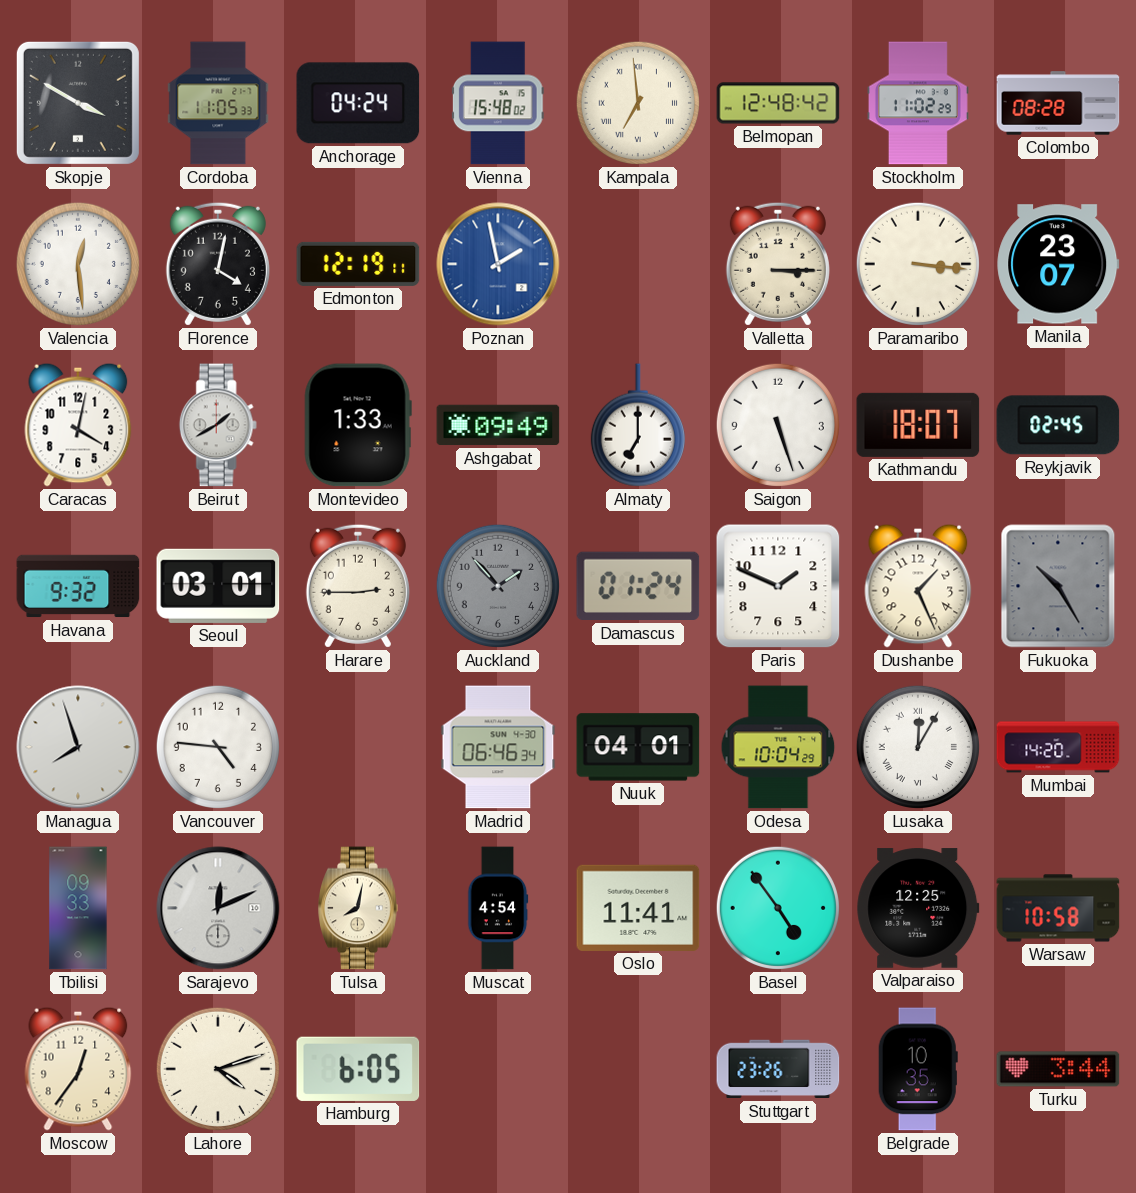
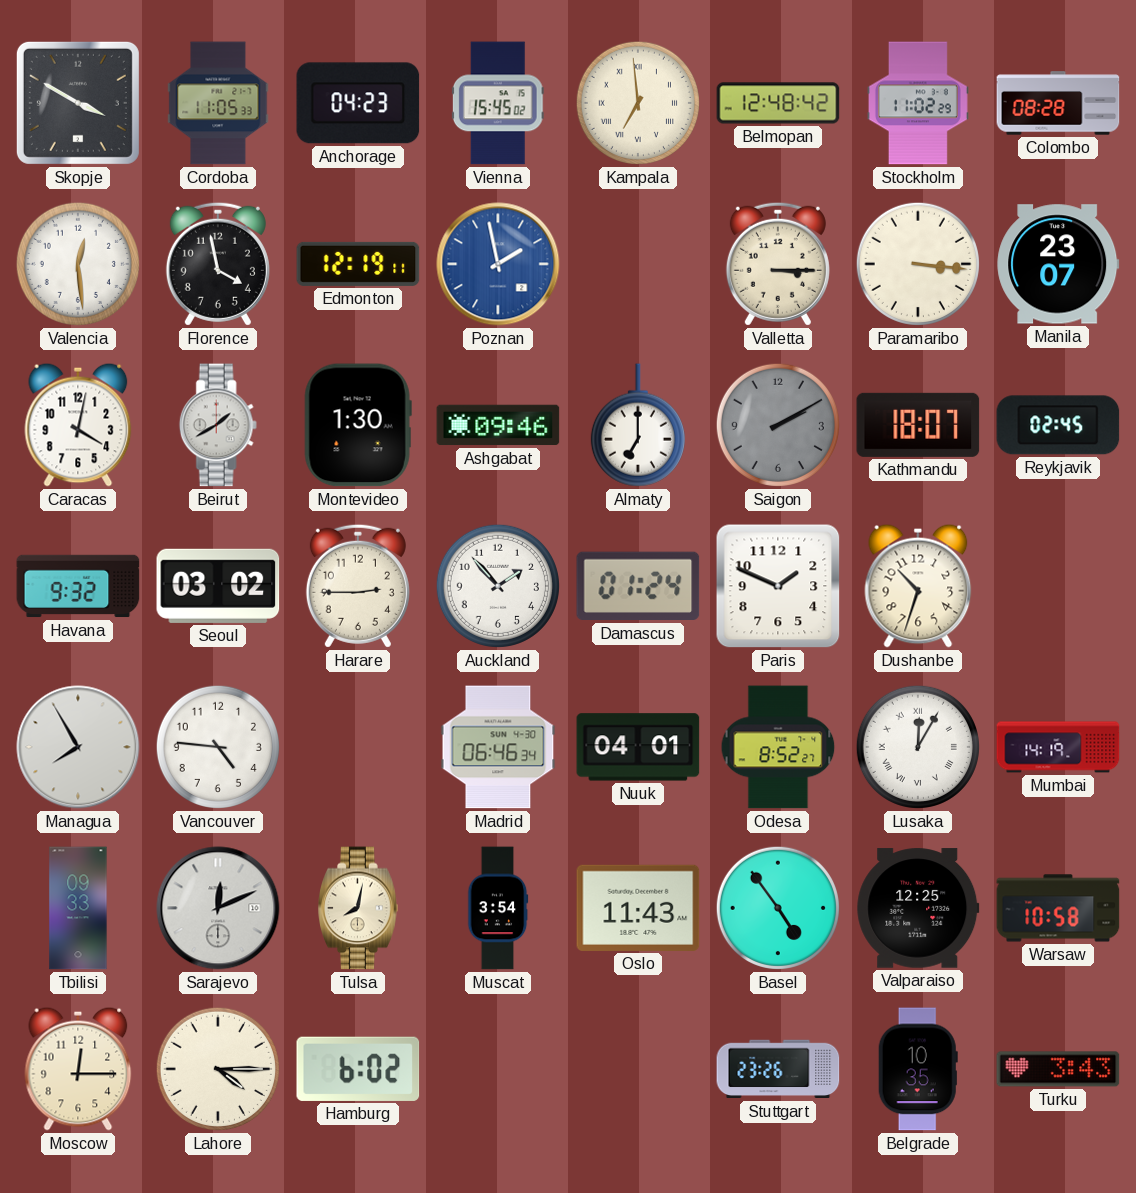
Anchorage: 04:24 -> 04:23 (358, 103)
Vienna: 15:48 -> 15:45 (498, 103)
Florence: 4:02 -> 3:58 (218, 264)
Montevideo: 1:33 -> 1:30 (358, 425)
Ashgabat: 09:49 -> 09:46 (498, 425)
Saigon: 5:27 -> 2:10 (778, 425)
Saigon dial: white -> grey (778, 425)
Seoul: 03:01 -> 03:02 (218, 586)
Auckland dial: grey -> white (498, 586)
Dushanbe: 1:26 -> 10:33 (918, 586)
Fukuoka: 10:25 -> none (1058, 586)
Managua: 7:57 -> 7:55 (78, 747)
Odesa: 10:04 -> 8:52 (778, 747)
Mumbai: 14:20 -> 14:19 (1058, 747)
Muscat: 4:54 -> 3:54 (498, 908)
Oslo: 11:41 -> 11:43 (638, 908)
Moscow: 12:36 -> 12:15 (78, 1069)
Lahore: 4:12 -> 4:15 (218, 1069)
Hamburg: 6:05 -> 6:02 (358, 1069)
Turku: 3:44 -> 3:43 (1058, 1069)
